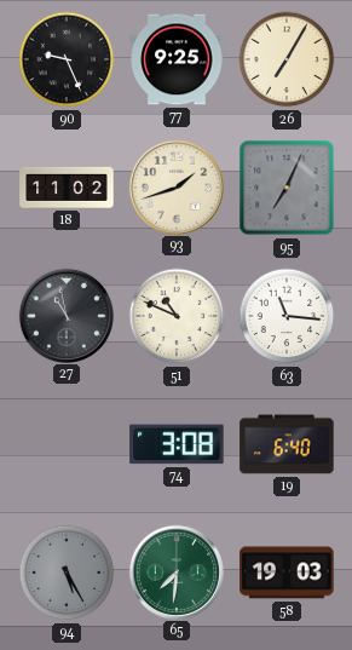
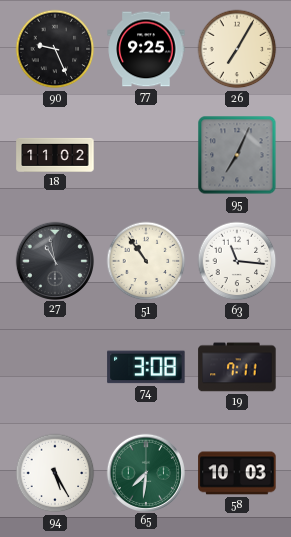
93: 1:42 -> none (175, 186)
51: 10:49 -> 10:54 (146, 261)
19: 6:40 -> 7:11 (237, 367)
94 dial: grey -> white (55, 473)
58: 19:03 -> 10:03 (237, 473)
